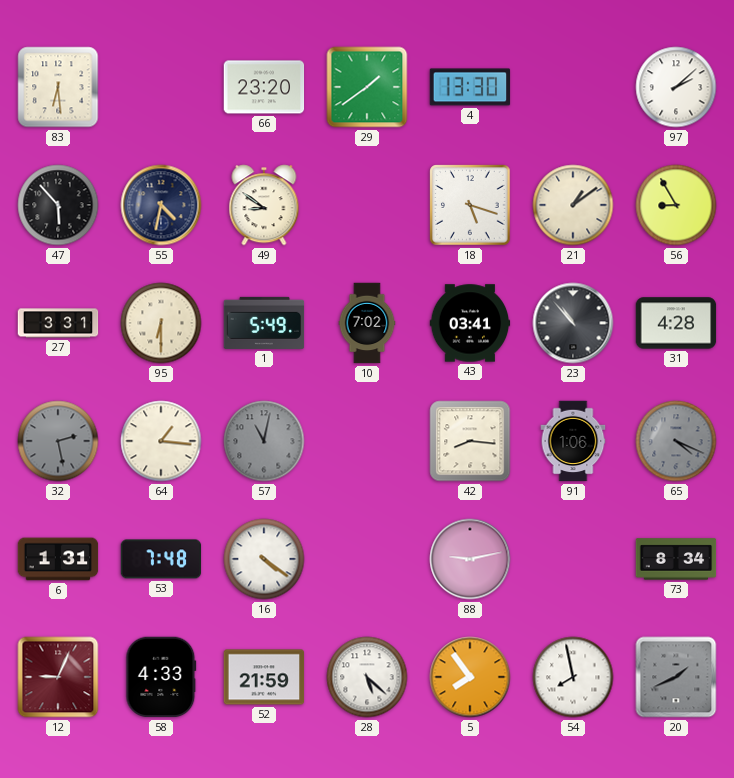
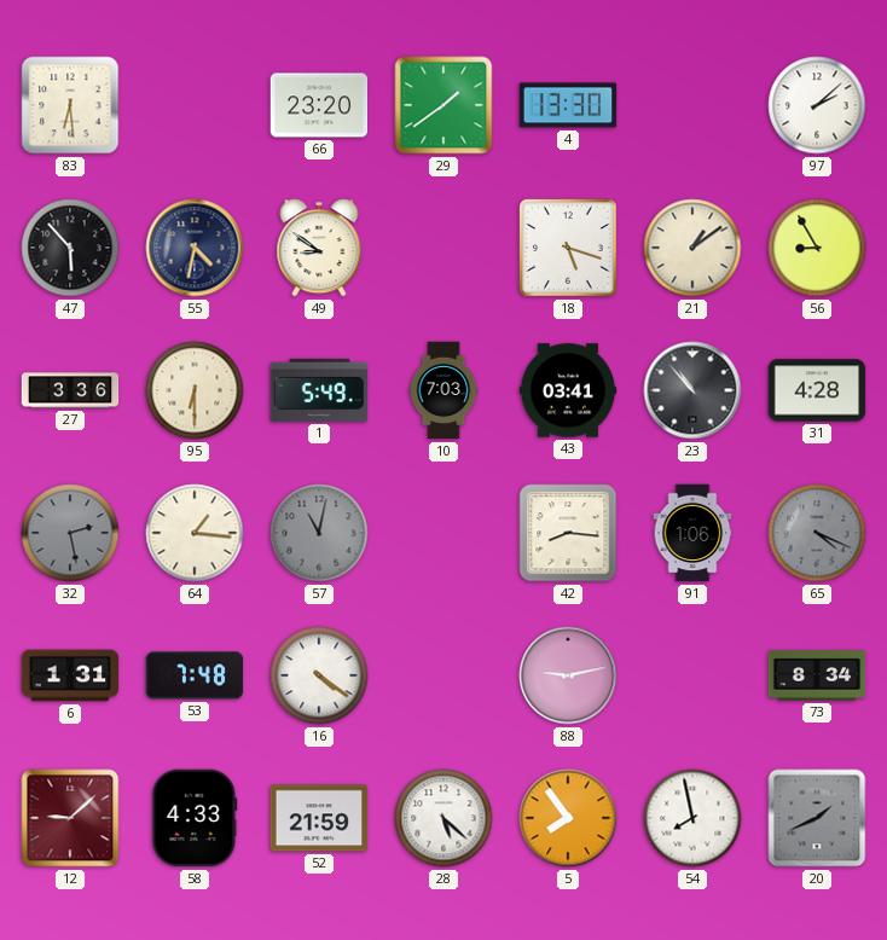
27: 3:31 -> 3:36 (70, 390)
10: 7:02 -> 7:03 (443, 390)
12: 9:04 -> 9:08 (70, 818)
